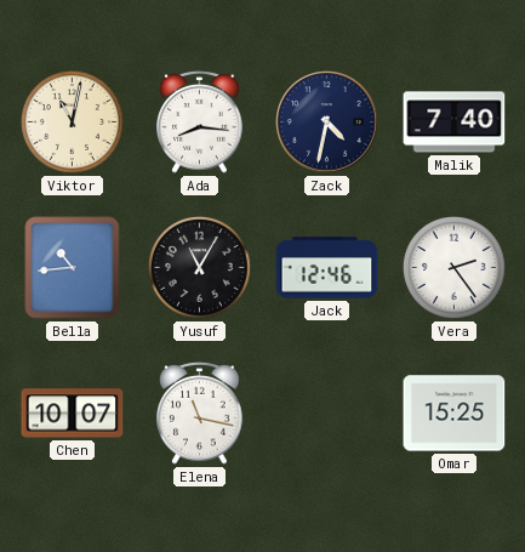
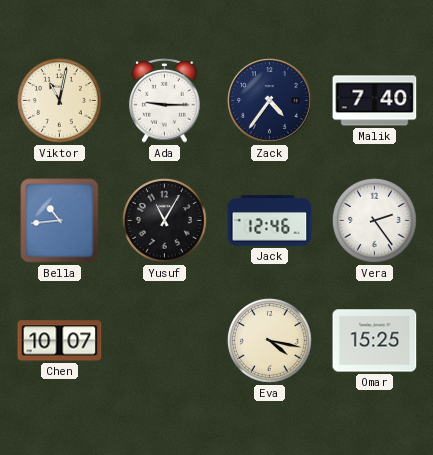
Ada: 8:16 -> 9:15 (165, 101)
Zack: 4:32 -> 4:36 (270, 101)
Elena: 11:17 -> none (200, 414)
Eva: none -> 4:17 (269, 340)
